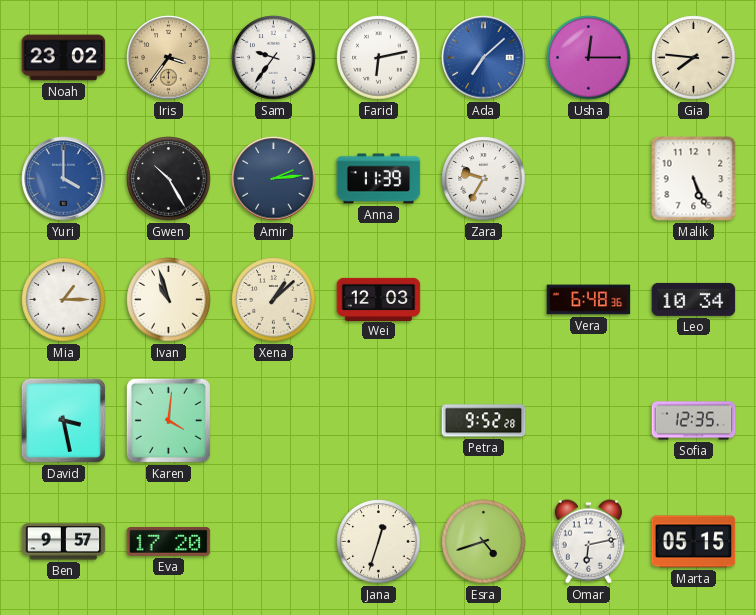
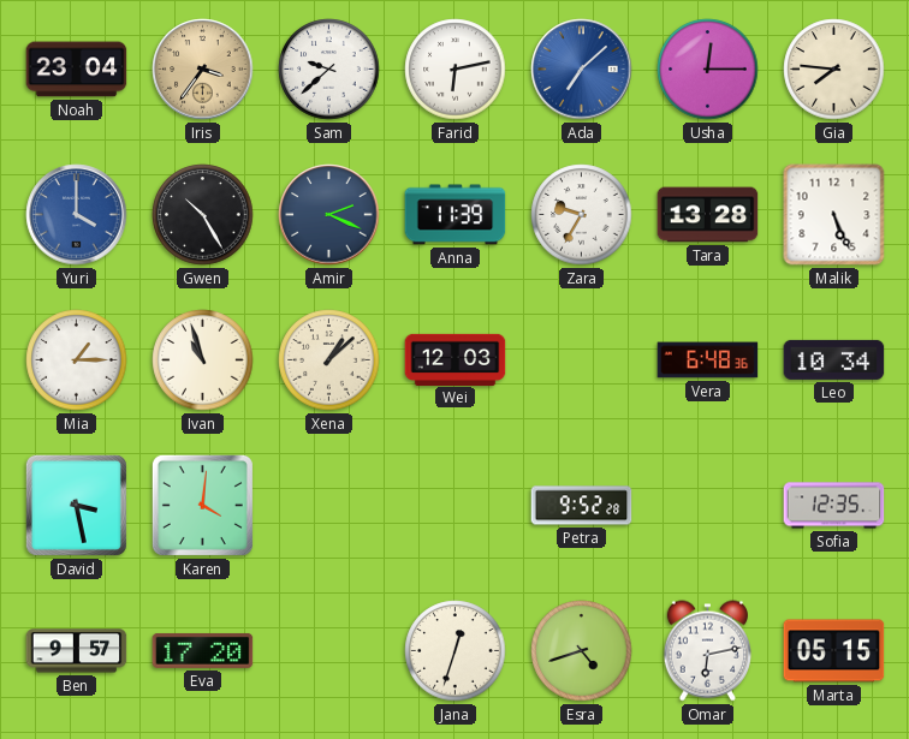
Noah: 23:02 -> 23:04 (77, 70)
Sam: 9:36 -> 9:38 (329, 70)
Amir: 2:14 -> 2:19 (329, 215)
Tara: none -> 13:28 (708, 215)
